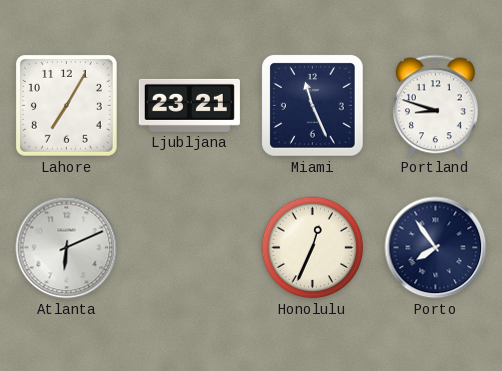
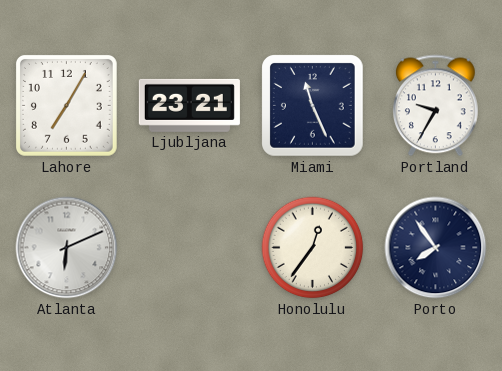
Portland: 8:48 -> 9:35 (435, 106)
Honolulu: 12:34 -> 12:36 (313, 248)
